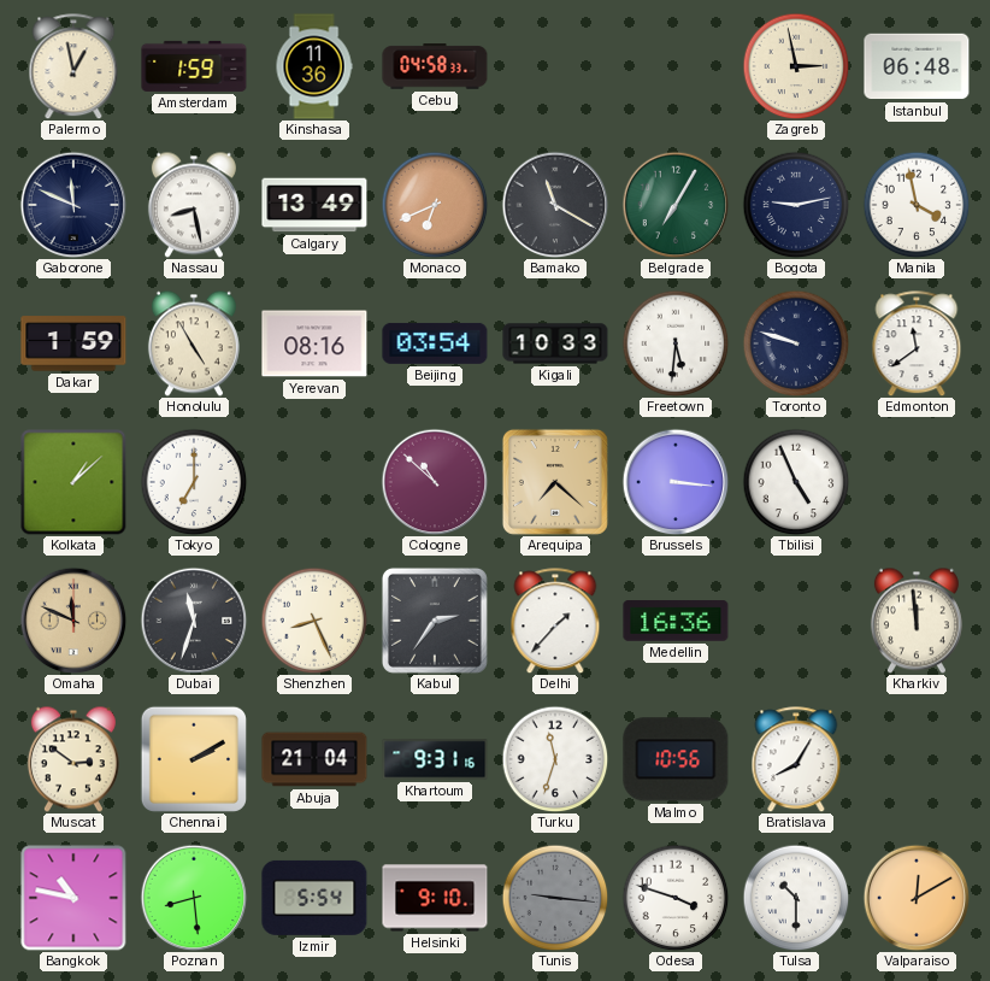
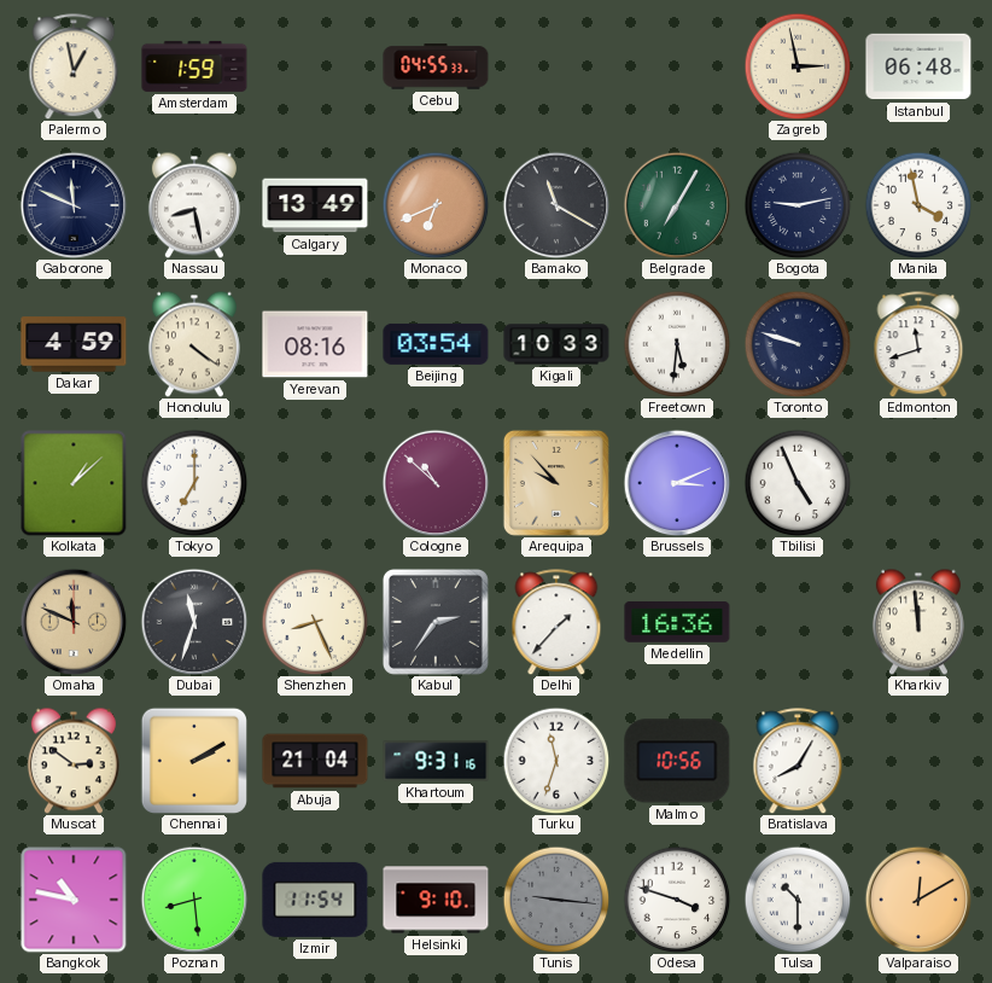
Kinshasa: 11:36 -> none (314, 66)
Cebu: 04:58 -> 04:55 (436, 66)
Dakar: 1:59 -> 4:59 (74, 344)
Honolulu: 4:55 -> 4:21 (194, 344)
Edmonton: 11:39 -> 11:42 (918, 344)
Arequipa: 7:22 -> 9:53 (556, 483)
Brussels: 3:16 -> 3:11 (677, 483)
Izmir: 5:54 -> 11:54 (315, 900)
